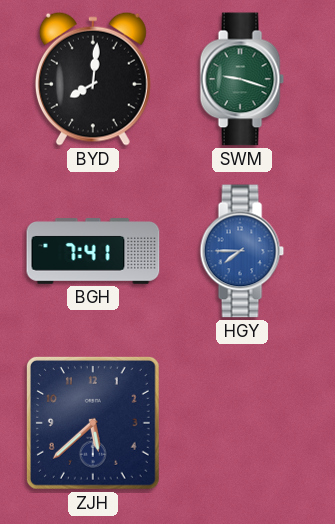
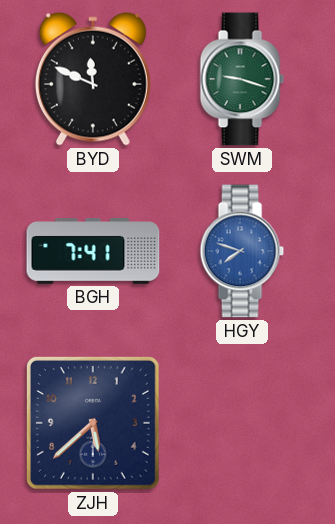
BYD: 8:01 -> 11:49 (93, 79)
HGY: 7:45 -> 7:48 (242, 251)
